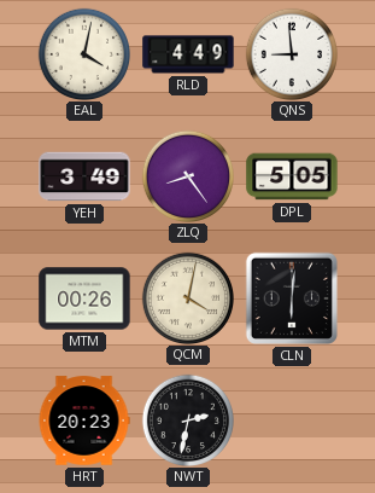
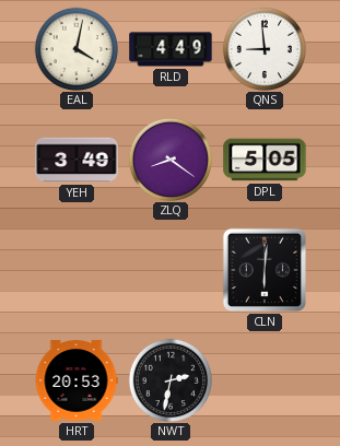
ZLQ: 8:24 -> 8:21 (169, 159)
MTM: 00:26 -> none (84, 298)
QCM: 4:02 -> none (187, 297)
HRT: 20:23 -> 20:53 (77, 380)
